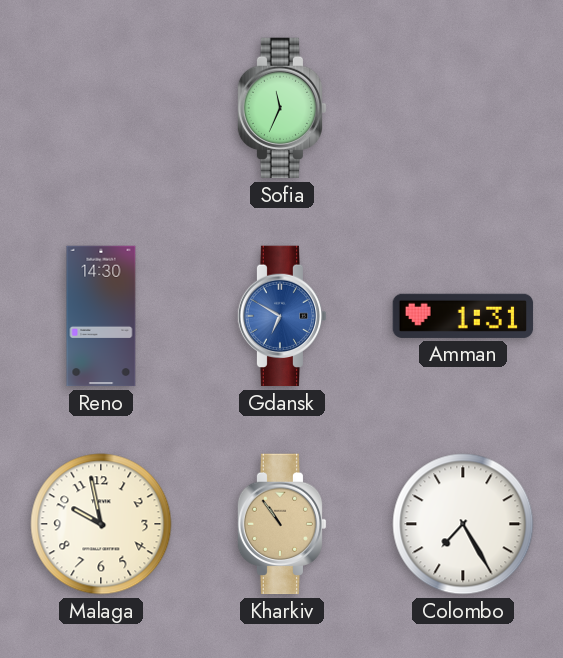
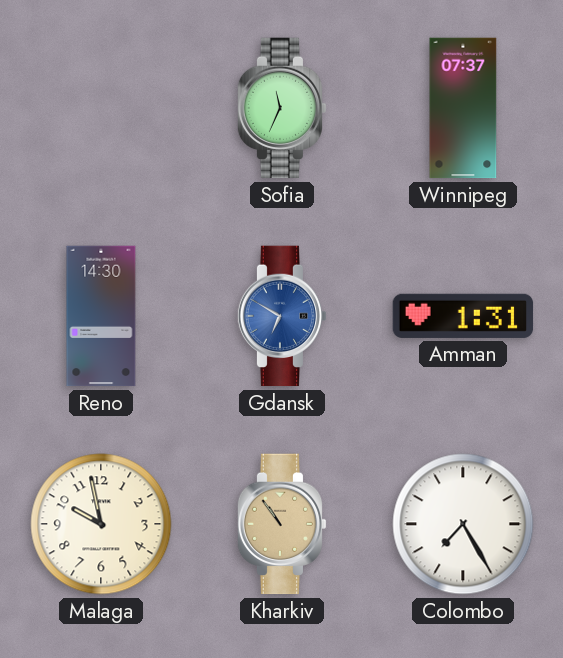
Winnipeg: none -> 07:37 (463, 108)
